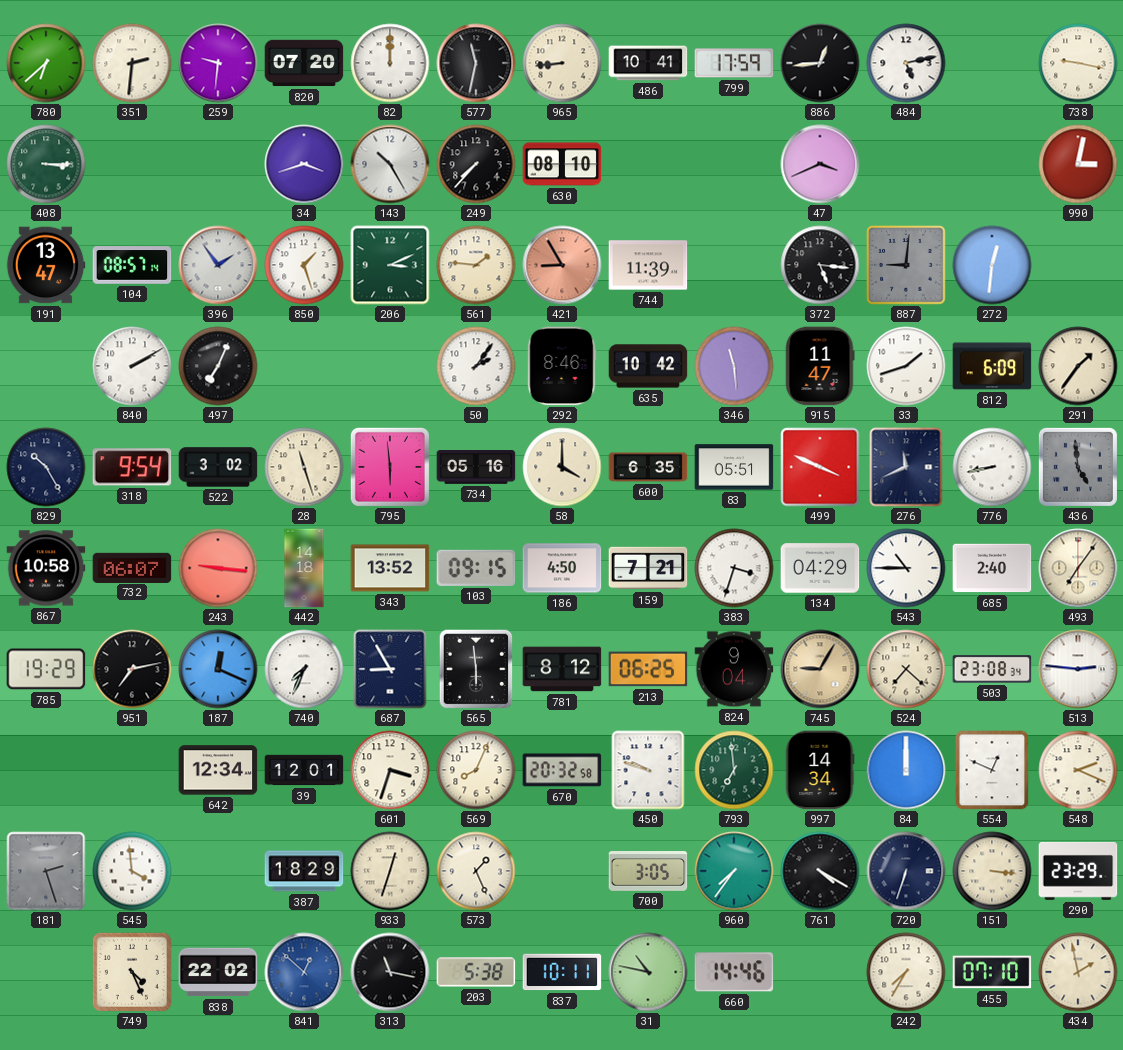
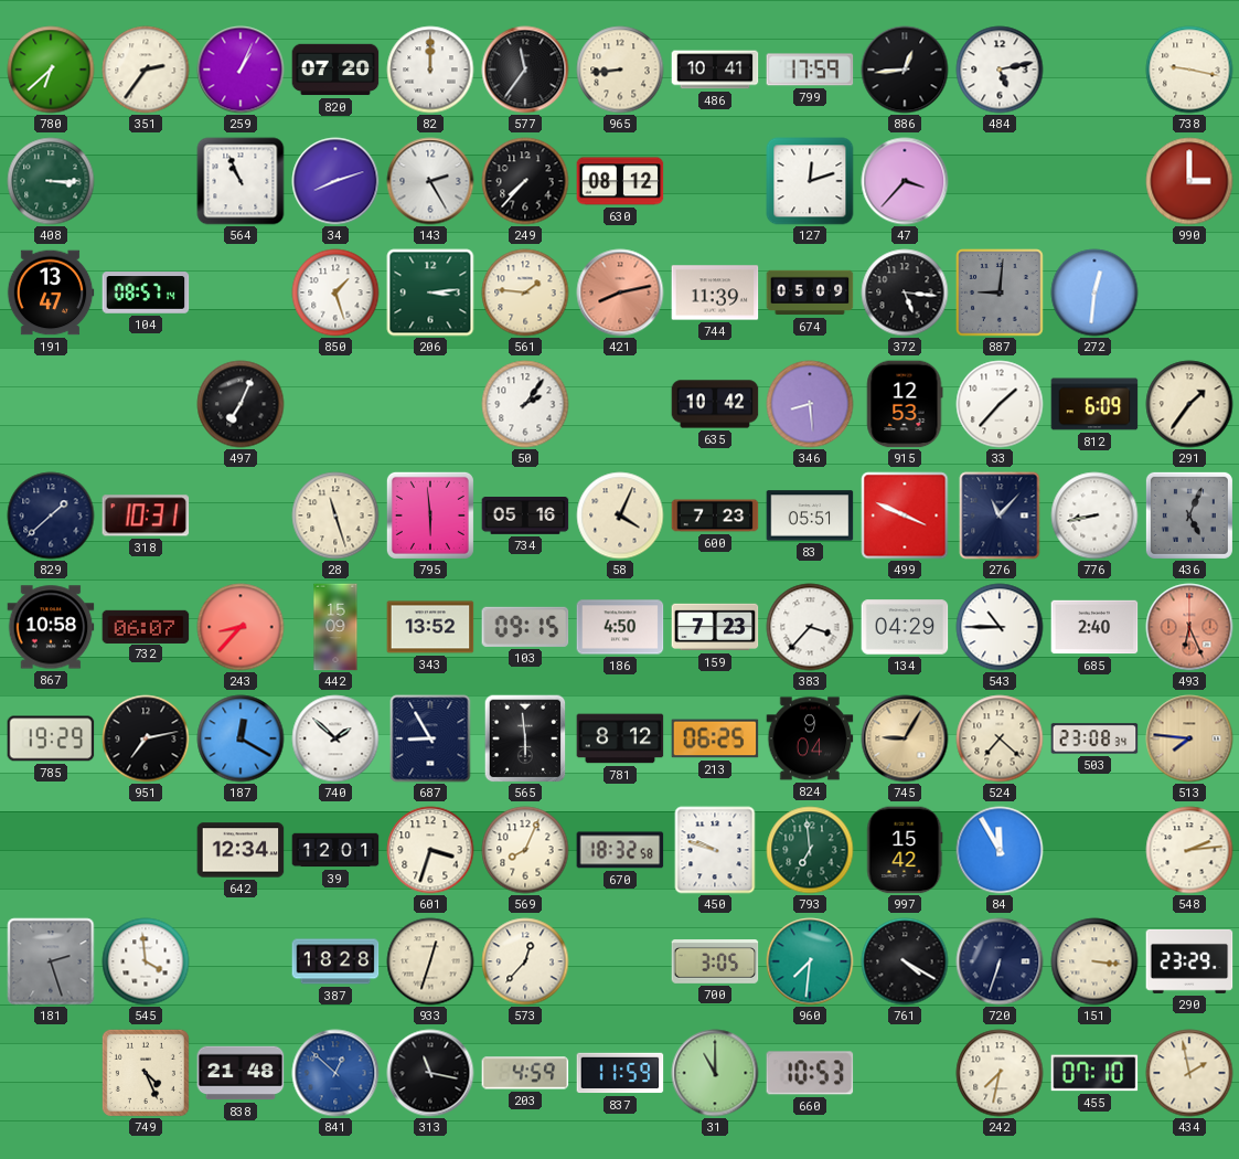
351: 2:31 -> 2:36 (146, 70)
259: 9:31 -> 1:04 (241, 70)
577: 11:32 -> 11:36 (525, 70)
564: none -> 10:56 (241, 181)
34: 3:42 -> 8:12 (335, 181)
143: 10:25 -> 2:25 (430, 181)
630: 08:10 -> 08:12 (620, 181)
127: none -> 12:12 (810, 181)
47: 3:41 -> 3:37 (905, 181)
990: 3:02 -> 3:00 (1189, 181)
396: 1:54 -> none (218, 265)
206: 3:11 -> 3:14 (430, 293)
421: 8:55 -> 8:13 (620, 293)
674: none -> 05:09 (810, 293)
840: 2:10 -> none (132, 366)
292: 8:46 -> none (562, 366)
346: 11:29 -> 8:29 (810, 404)
915: 11:47 -> 12:53 (905, 404)
33: 1:42 -> 1:37 (1000, 404)
829: 10:25 -> 1:38 (51, 515)
318: 9:54 -> 10:31 (146, 515)
522: 3:02 -> none (218, 467)
58: 4:00 -> 4:04 (620, 515)
600: 6:35 -> 7:23 (715, 515)
276: 11:41 -> 11:07 (1000, 515)
436: 4:59 -> 5:04 (1189, 515)
243: 9:16 -> 8:37 (241, 627)
442: 14:18 -> 15:09 (335, 627)
159: 7:21 -> 7:23 (715, 627)
383: 3:33 -> 3:37 (810, 627)
493: 7:06 -> 6:26 (1189, 627)
493 dial: cream -> salmon (1189, 627)
187: 12:19 -> 12:20 (241, 738)
740: 7:34 -> 1:52 (335, 738)
513: 2:46 -> 7:46 (1189, 738)
513 dial: white -> champagne (1189, 738)
670: 20:32 -> 18:32 (620, 850)
997: 14:34 -> 15:42 (905, 850)
84: 12:00 -> 11:55 (1000, 850)
554: 12:49 -> none (992, 770)
548: 2:19 -> 2:14 (1189, 850)
387: 18:29 -> 18:28 (335, 961)
573: 1:26 -> 12:37 (525, 961)
960: 7:36 -> 7:31 (810, 961)
838: 22:02 -> 21:48 (241, 1073)
203: 5:38 -> 4:59 (525, 1073)
837: 10:11 -> 11:59 (620, 1073)
31: 10:47 -> 11:00 (715, 1073)
660: 14:46 -> 10:53 (810, 1073)
242: 7:35 -> 7:32 (1000, 1073)
